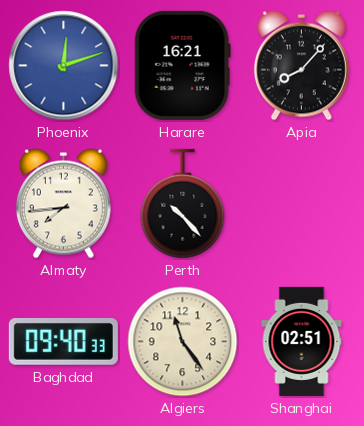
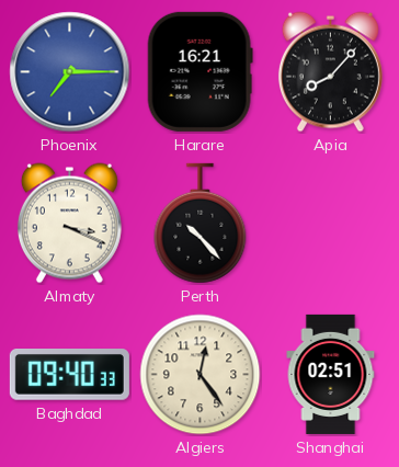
Phoenix: 12:12 -> 7:15 (70, 72)
Almaty: 7:44 -> 3:19 (69, 224)
Algiers: 11:24 -> 12:24 (201, 375)
